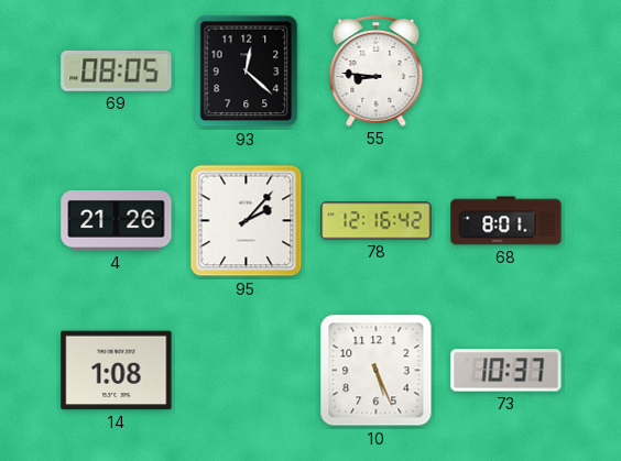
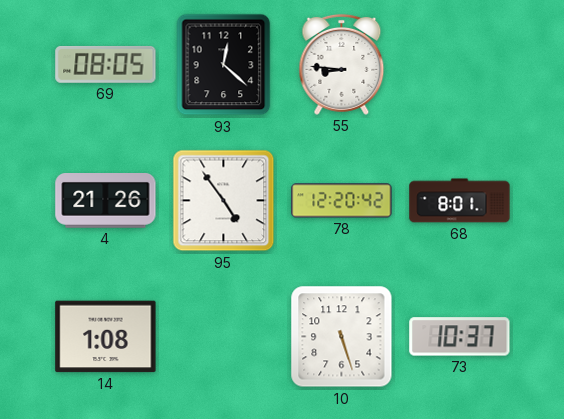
95: 2:07 -> 4:54 (224, 201)
78: 12:16 -> 12:20 (342, 201)
10: 5:26 -> 5:27 (342, 337)
